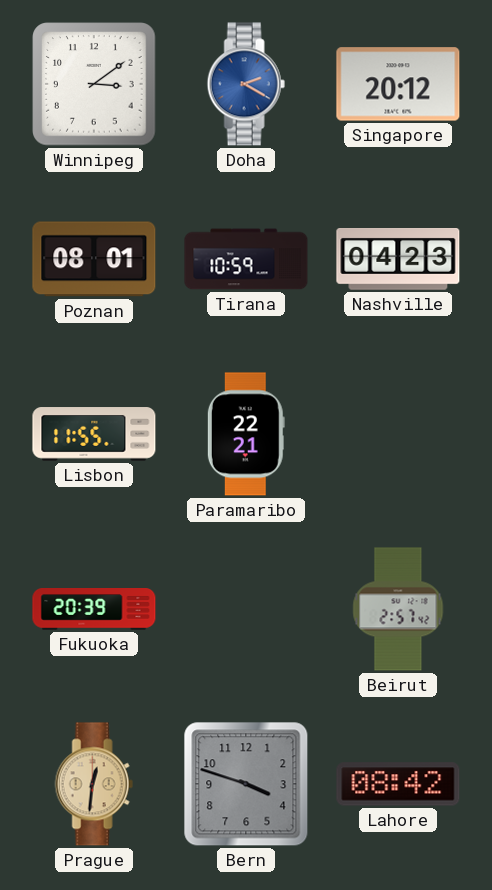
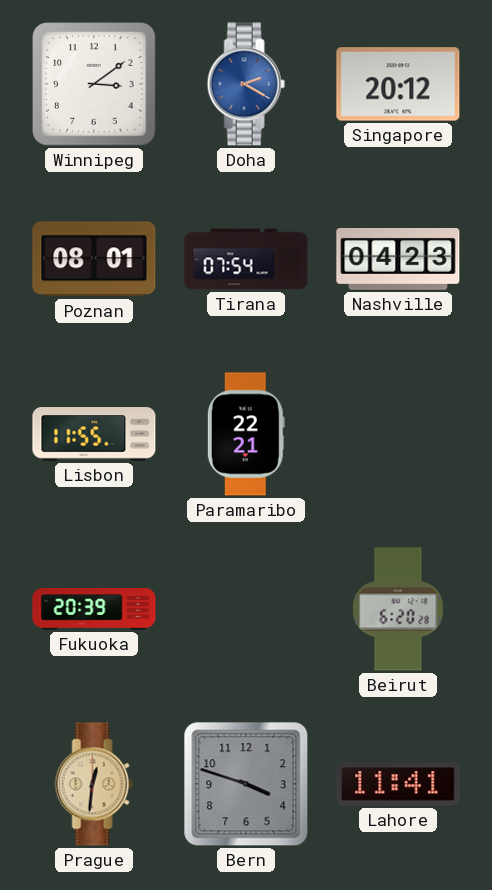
Tirana: 10:59 -> 07:54 (246, 259)
Beirut: 2:57 -> 6:20 (398, 609)
Lahore: 08:42 -> 11:41 (398, 784)
